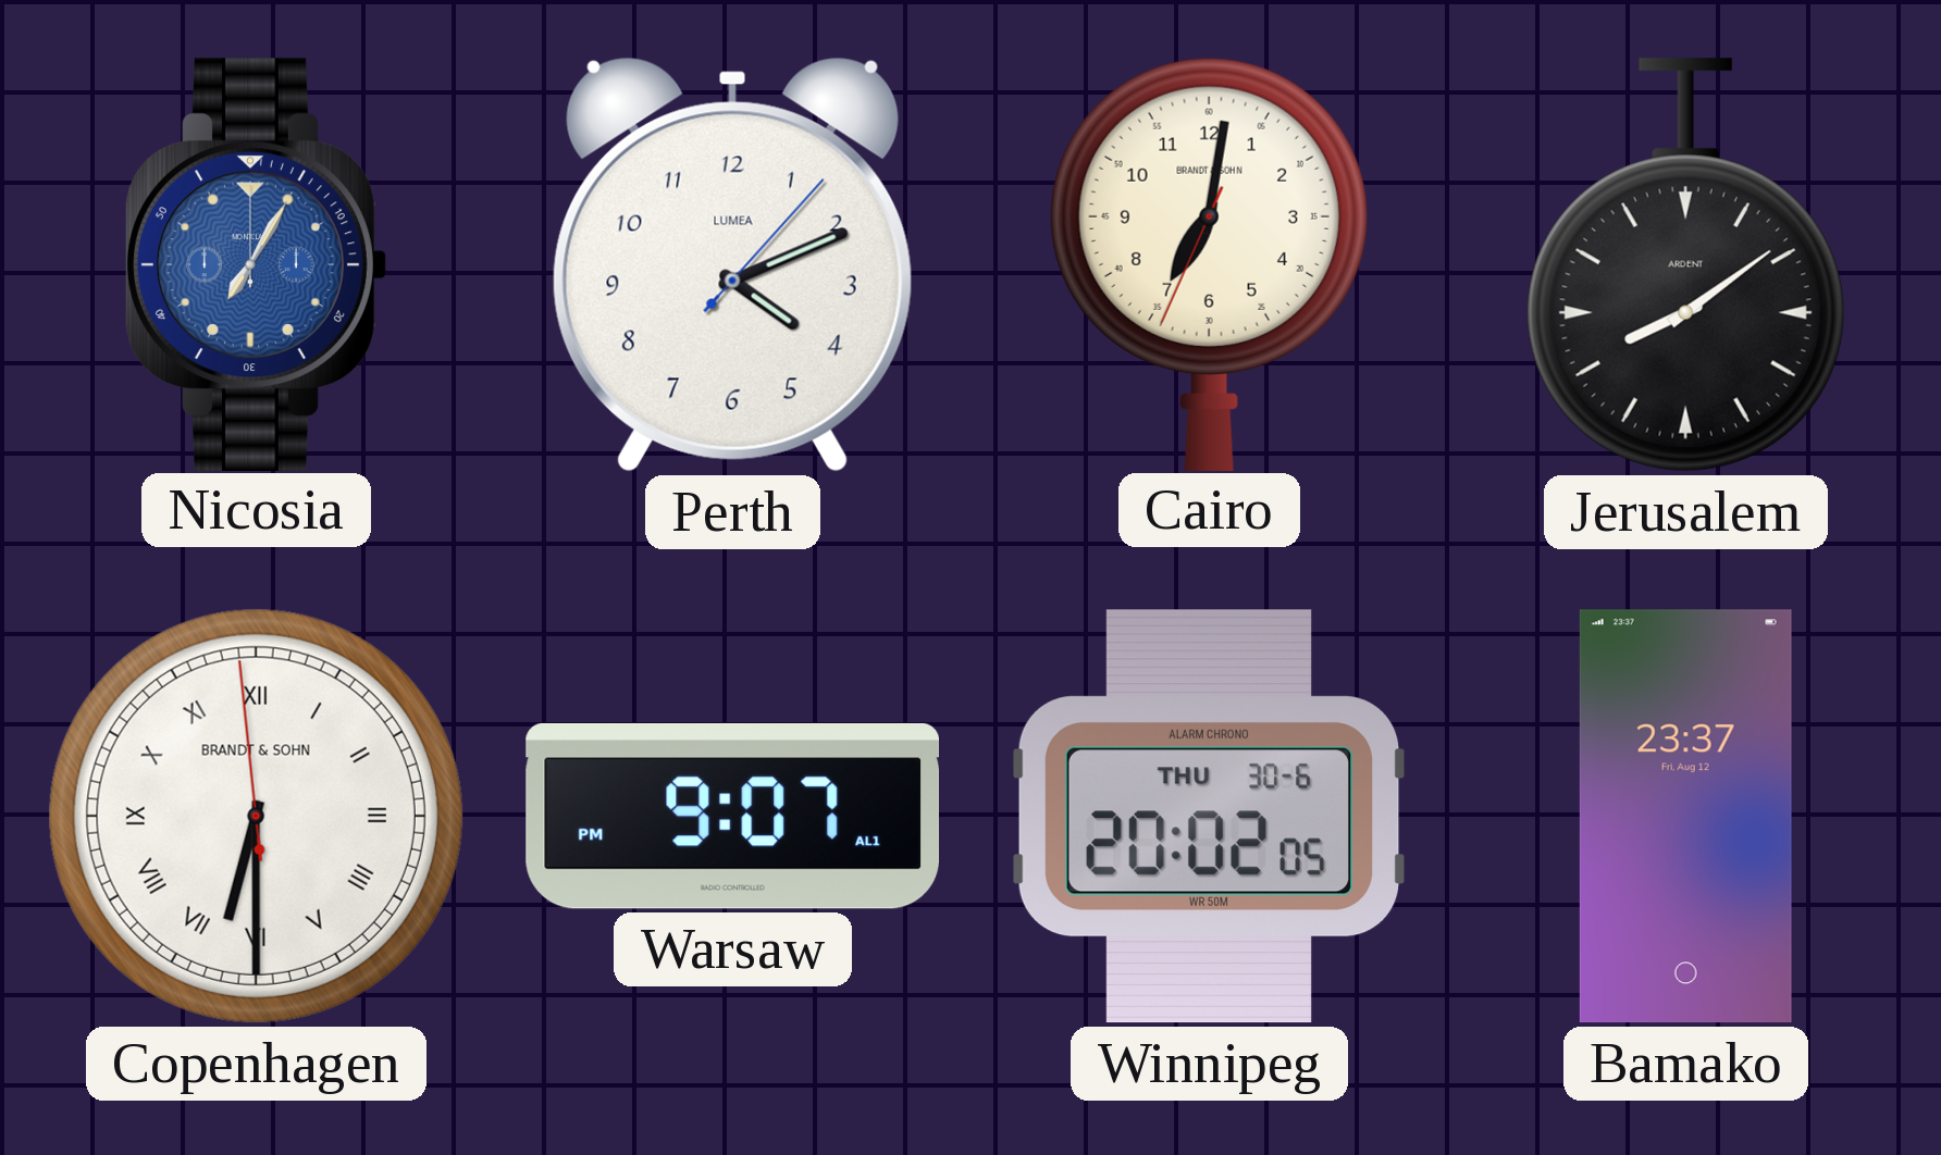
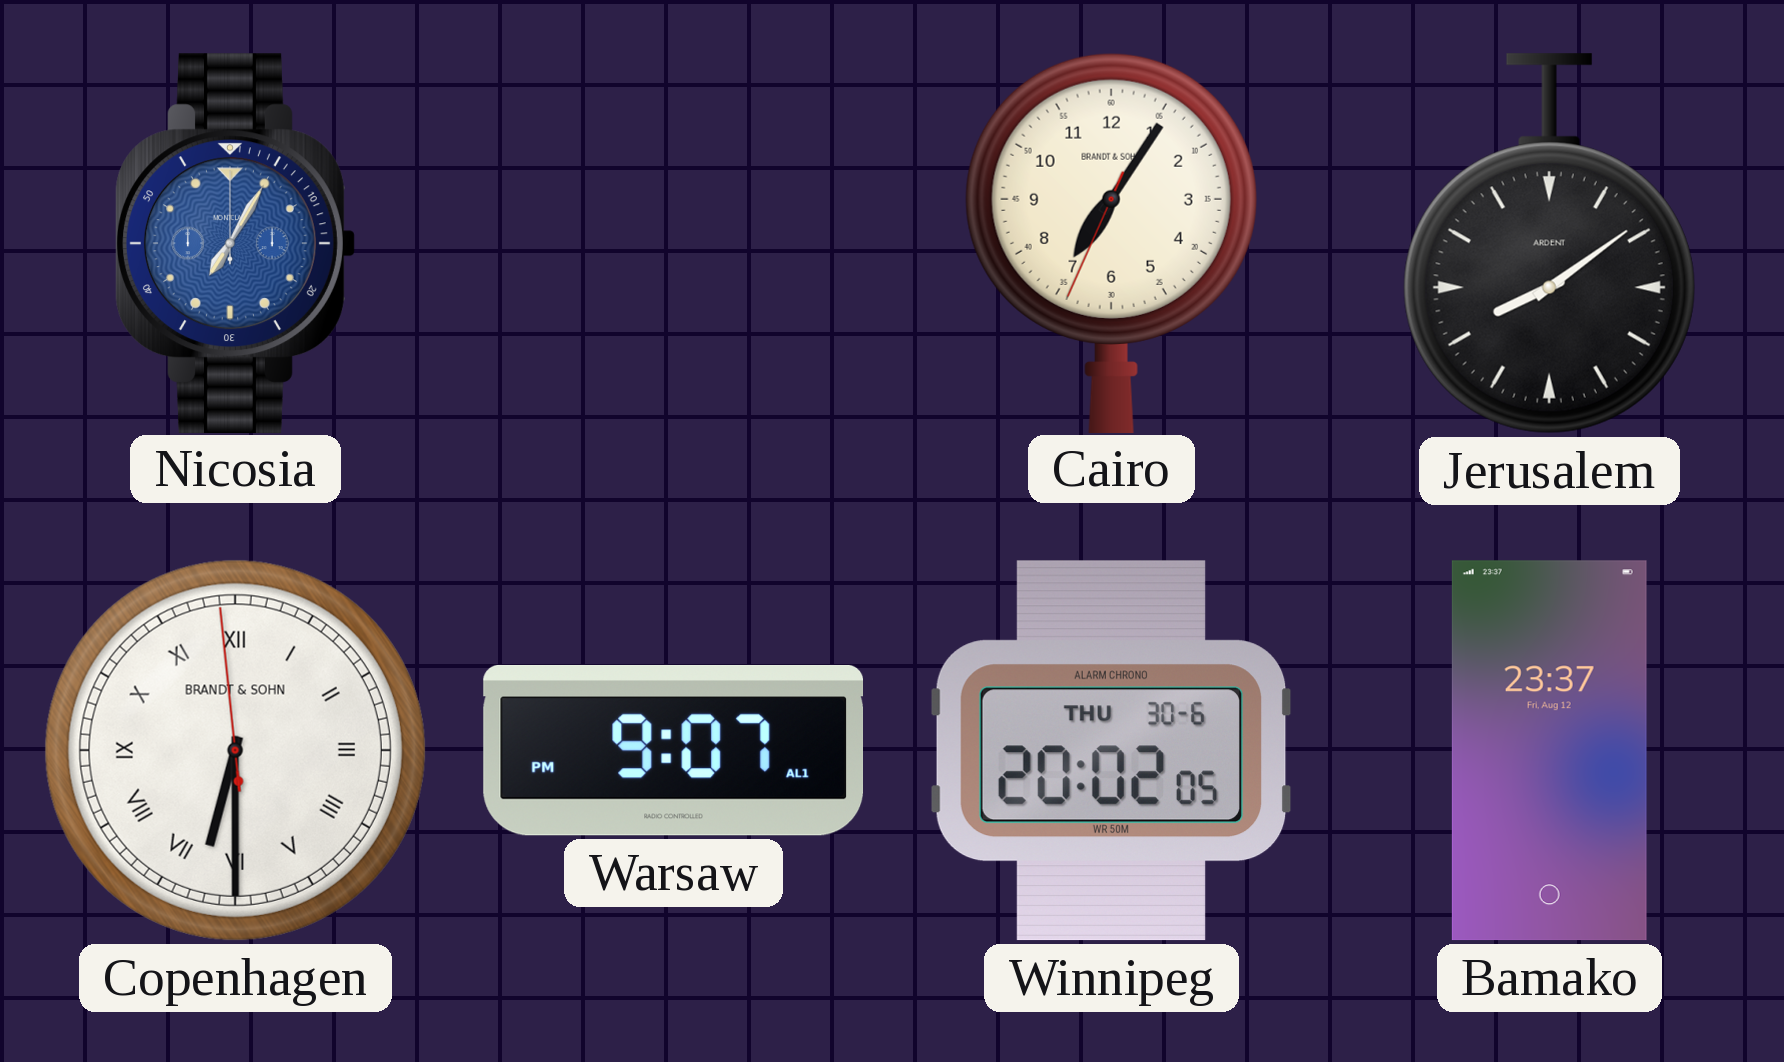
Perth: 4:11 -> none (732, 264)
Cairo: 7:01 -> 7:05 (1111, 242)
